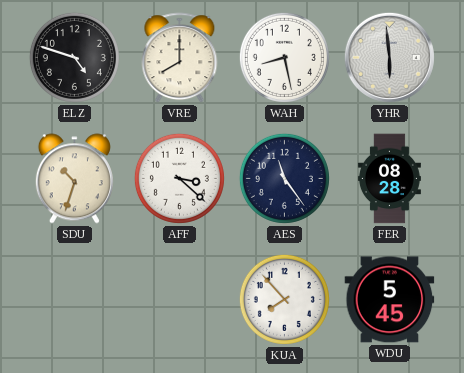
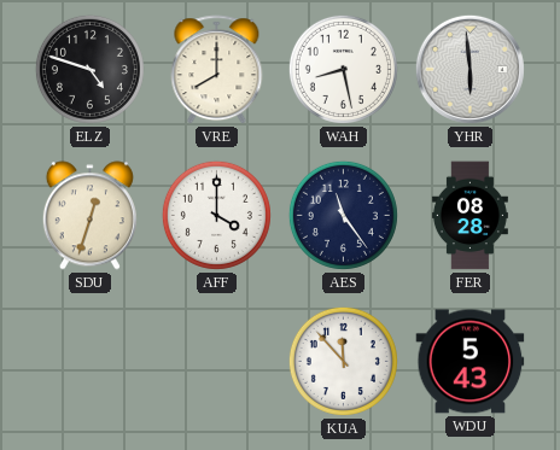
SDU: 10:33 -> 12:33 (89, 216)
AFF: 3:22 -> 4:00 (216, 215)
KUA: 7:53 -> 11:53 (343, 361)
WDU: 5:45 -> 5:43 (471, 362)
